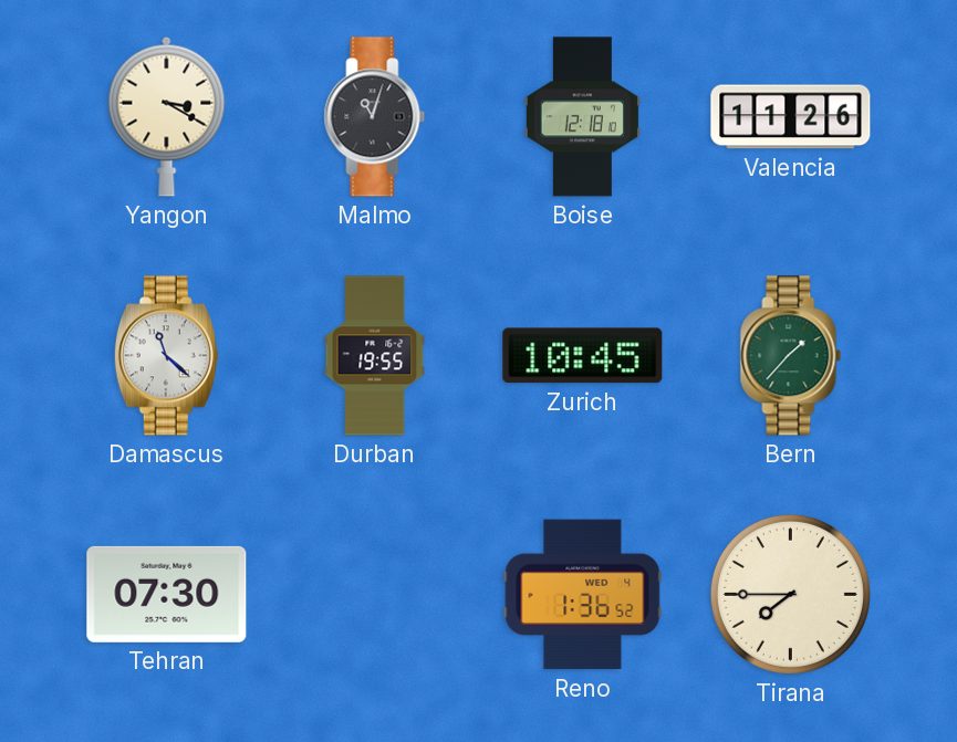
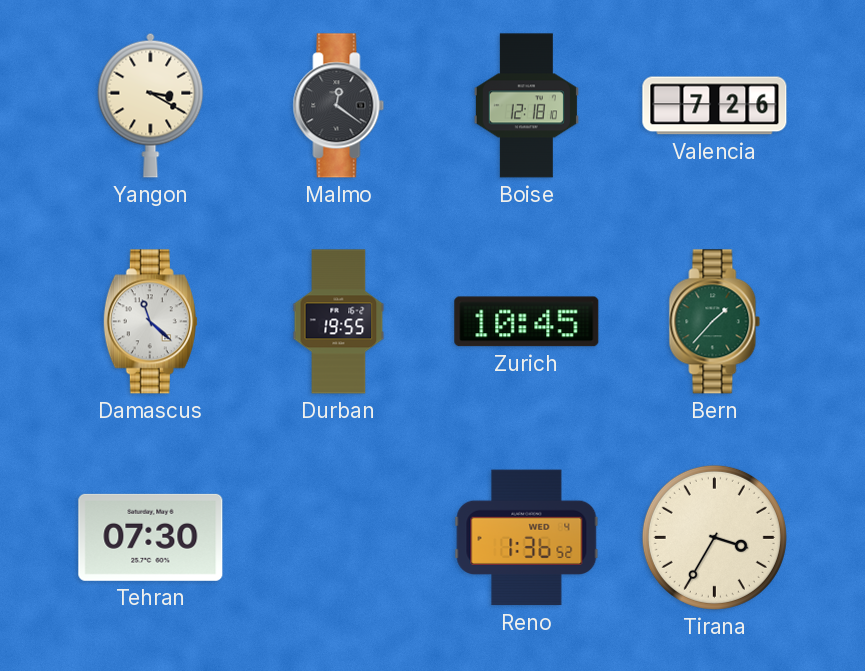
Malmo: 11:03 -> 12:21 (339, 106)
Valencia: 11:26 -> 7:26 (715, 106)
Tirana: 7:45 -> 3:35 (714, 537)
